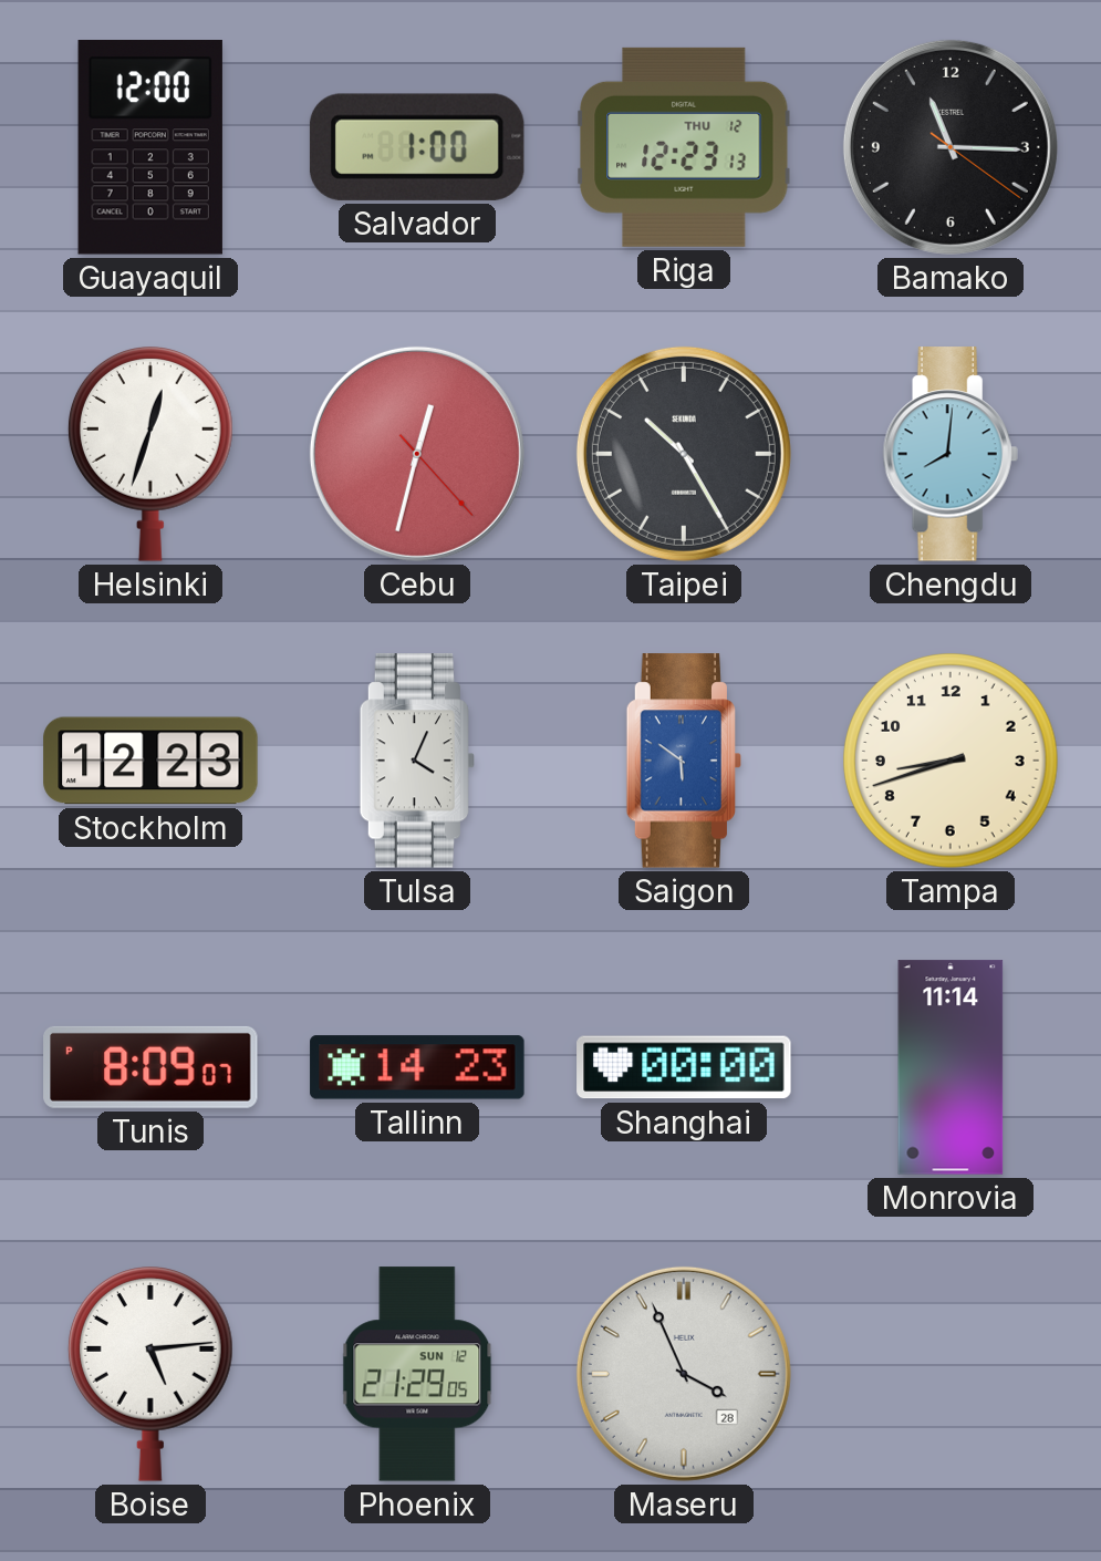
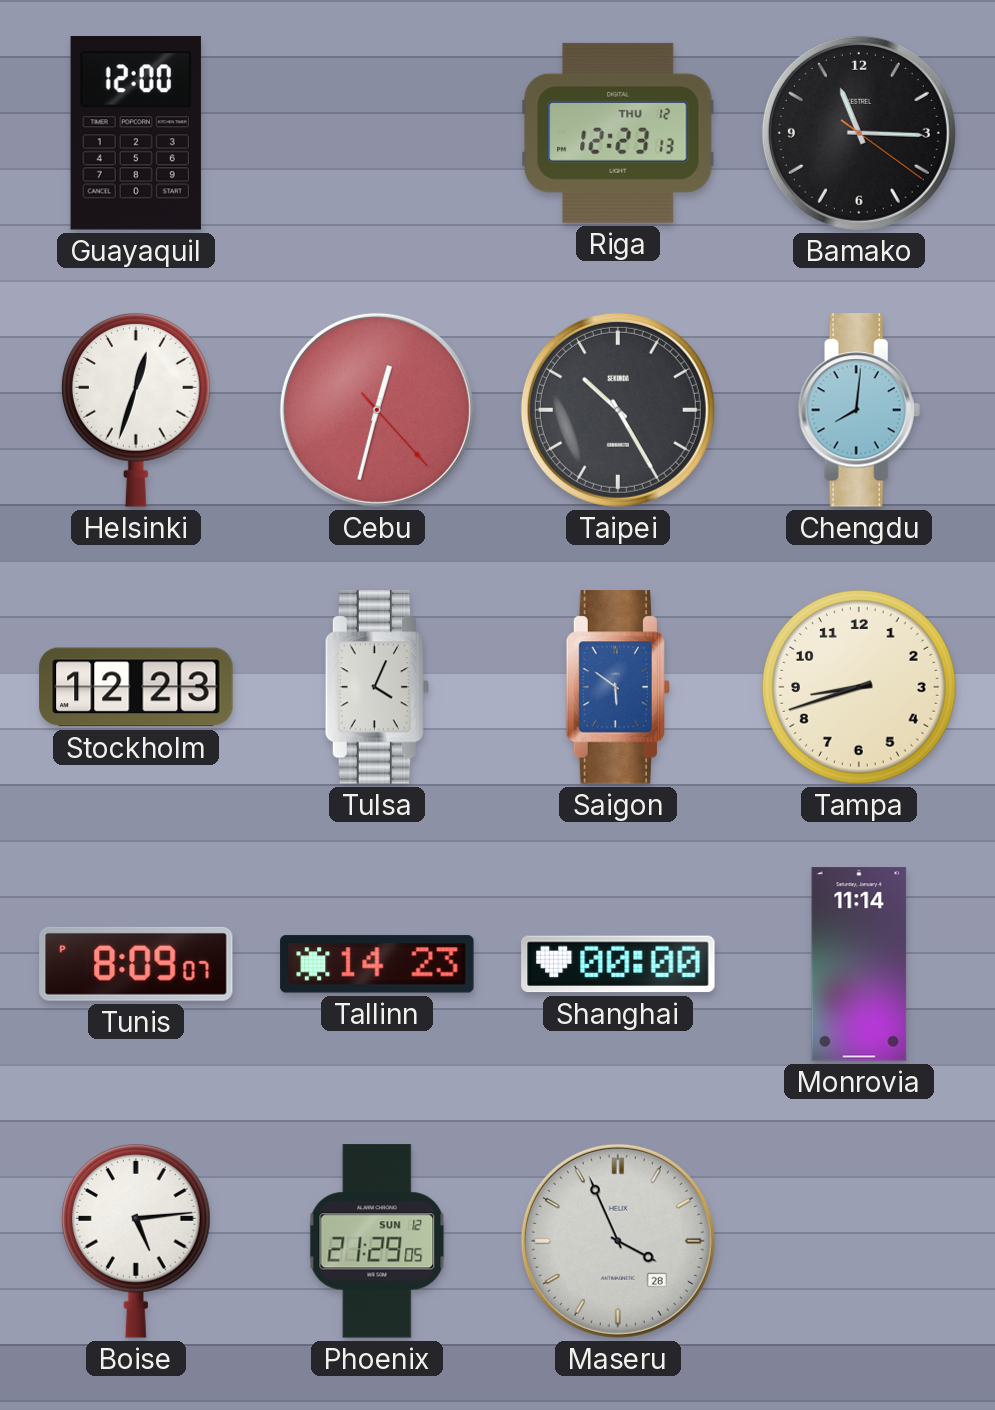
Salvador: 1:00 -> none (417, 147)
